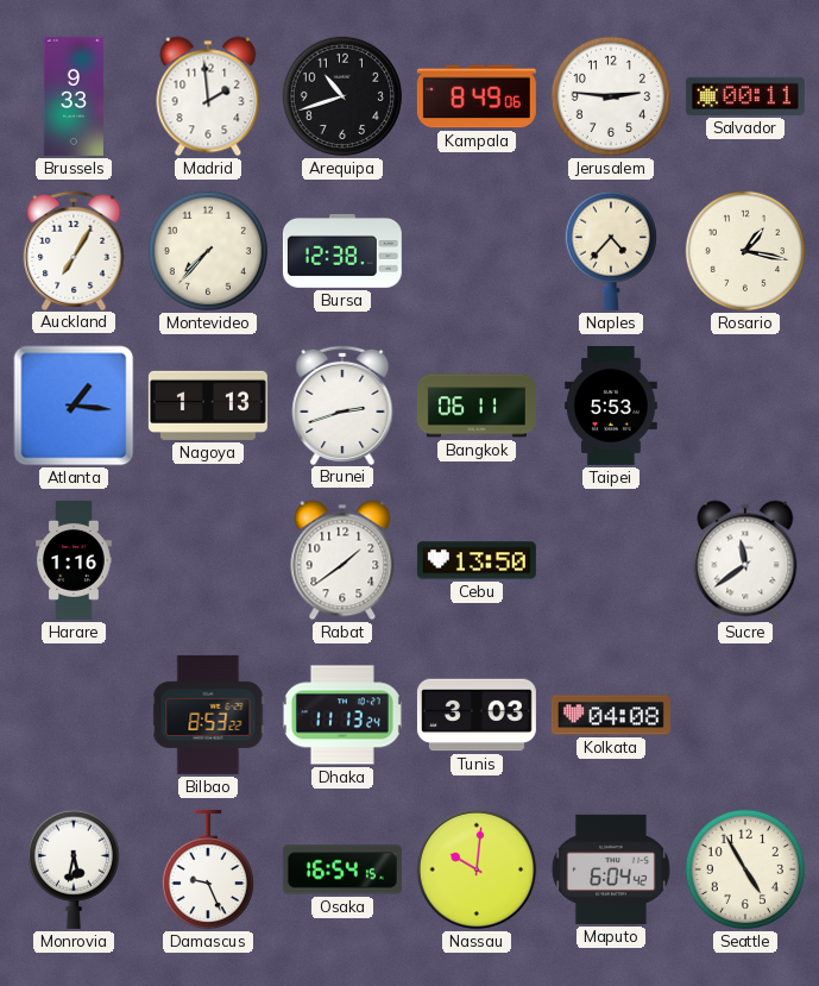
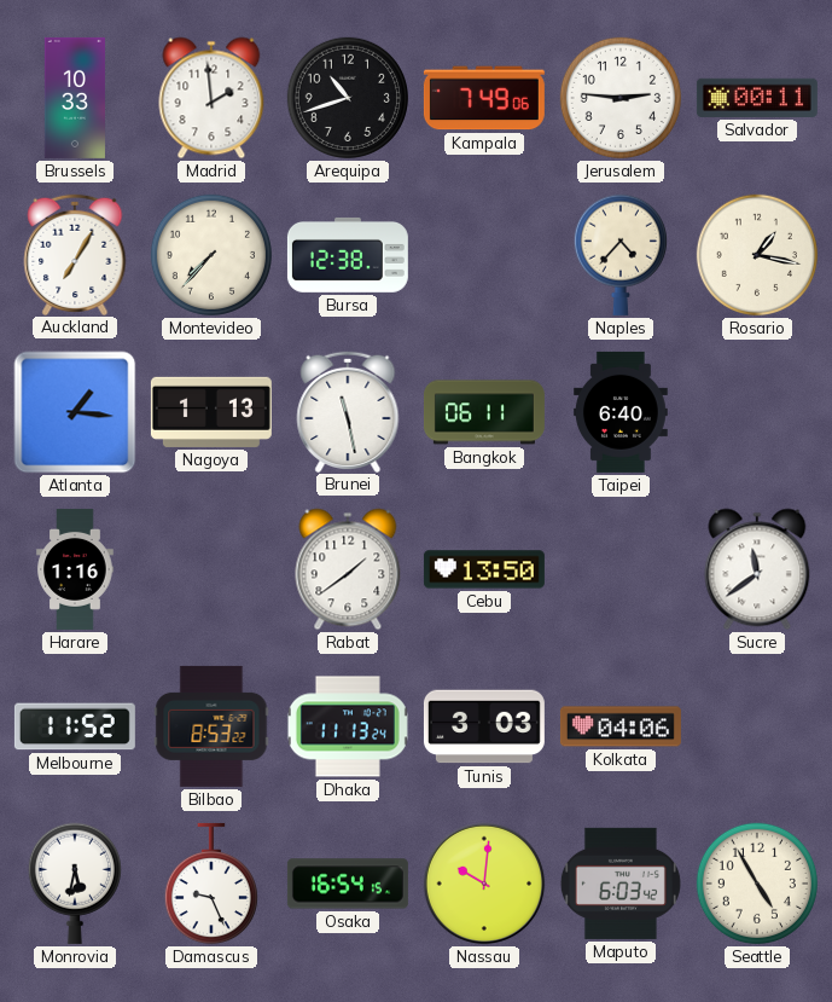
Brussels: 9:33 -> 10:33 (74, 98)
Kampala: 8:49 -> 7:49 (484, 98)
Brunei: 2:42 -> 11:28 (348, 411)
Taipei: 5:53 -> 6:40 (622, 412)
Melbourne: none -> 11:52 (75, 726)
Kolkata: 04:08 -> 04:06 (621, 726)
Maputo: 6:04 -> 6:03 (621, 884)
